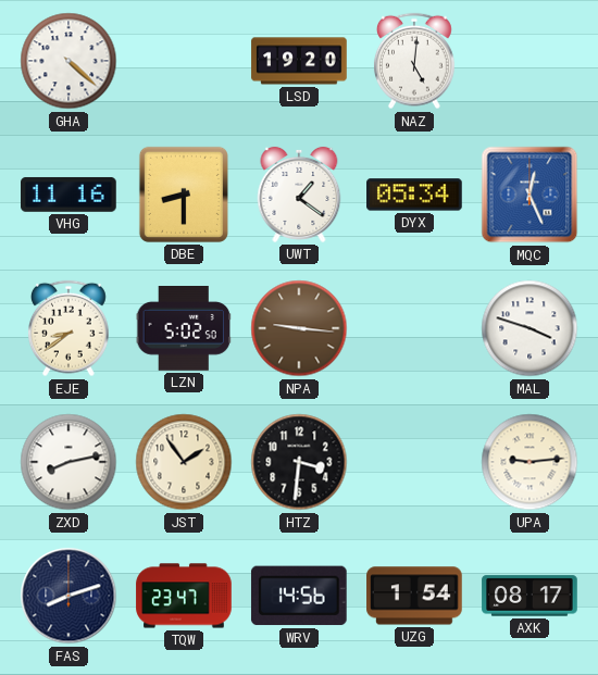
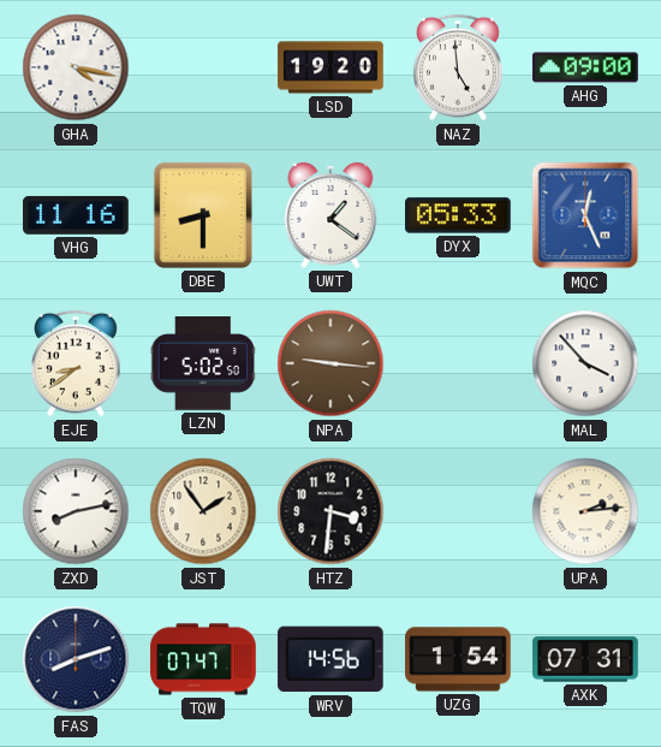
GHA: 4:22 -> 4:17 (76, 67)
NAZ: 5:01 -> 4:59 (458, 67)
AHG: none -> 09:00 (585, 67)
DYX: 05:34 -> 05:33 (458, 215)
MAL: 3:48 -> 3:53 (585, 363)
UPA: 9:14 -> 2:14 (585, 511)
TQW: 23:47 -> 07:47 (203, 659)
AXK: 08:17 -> 07:31 (585, 659)
